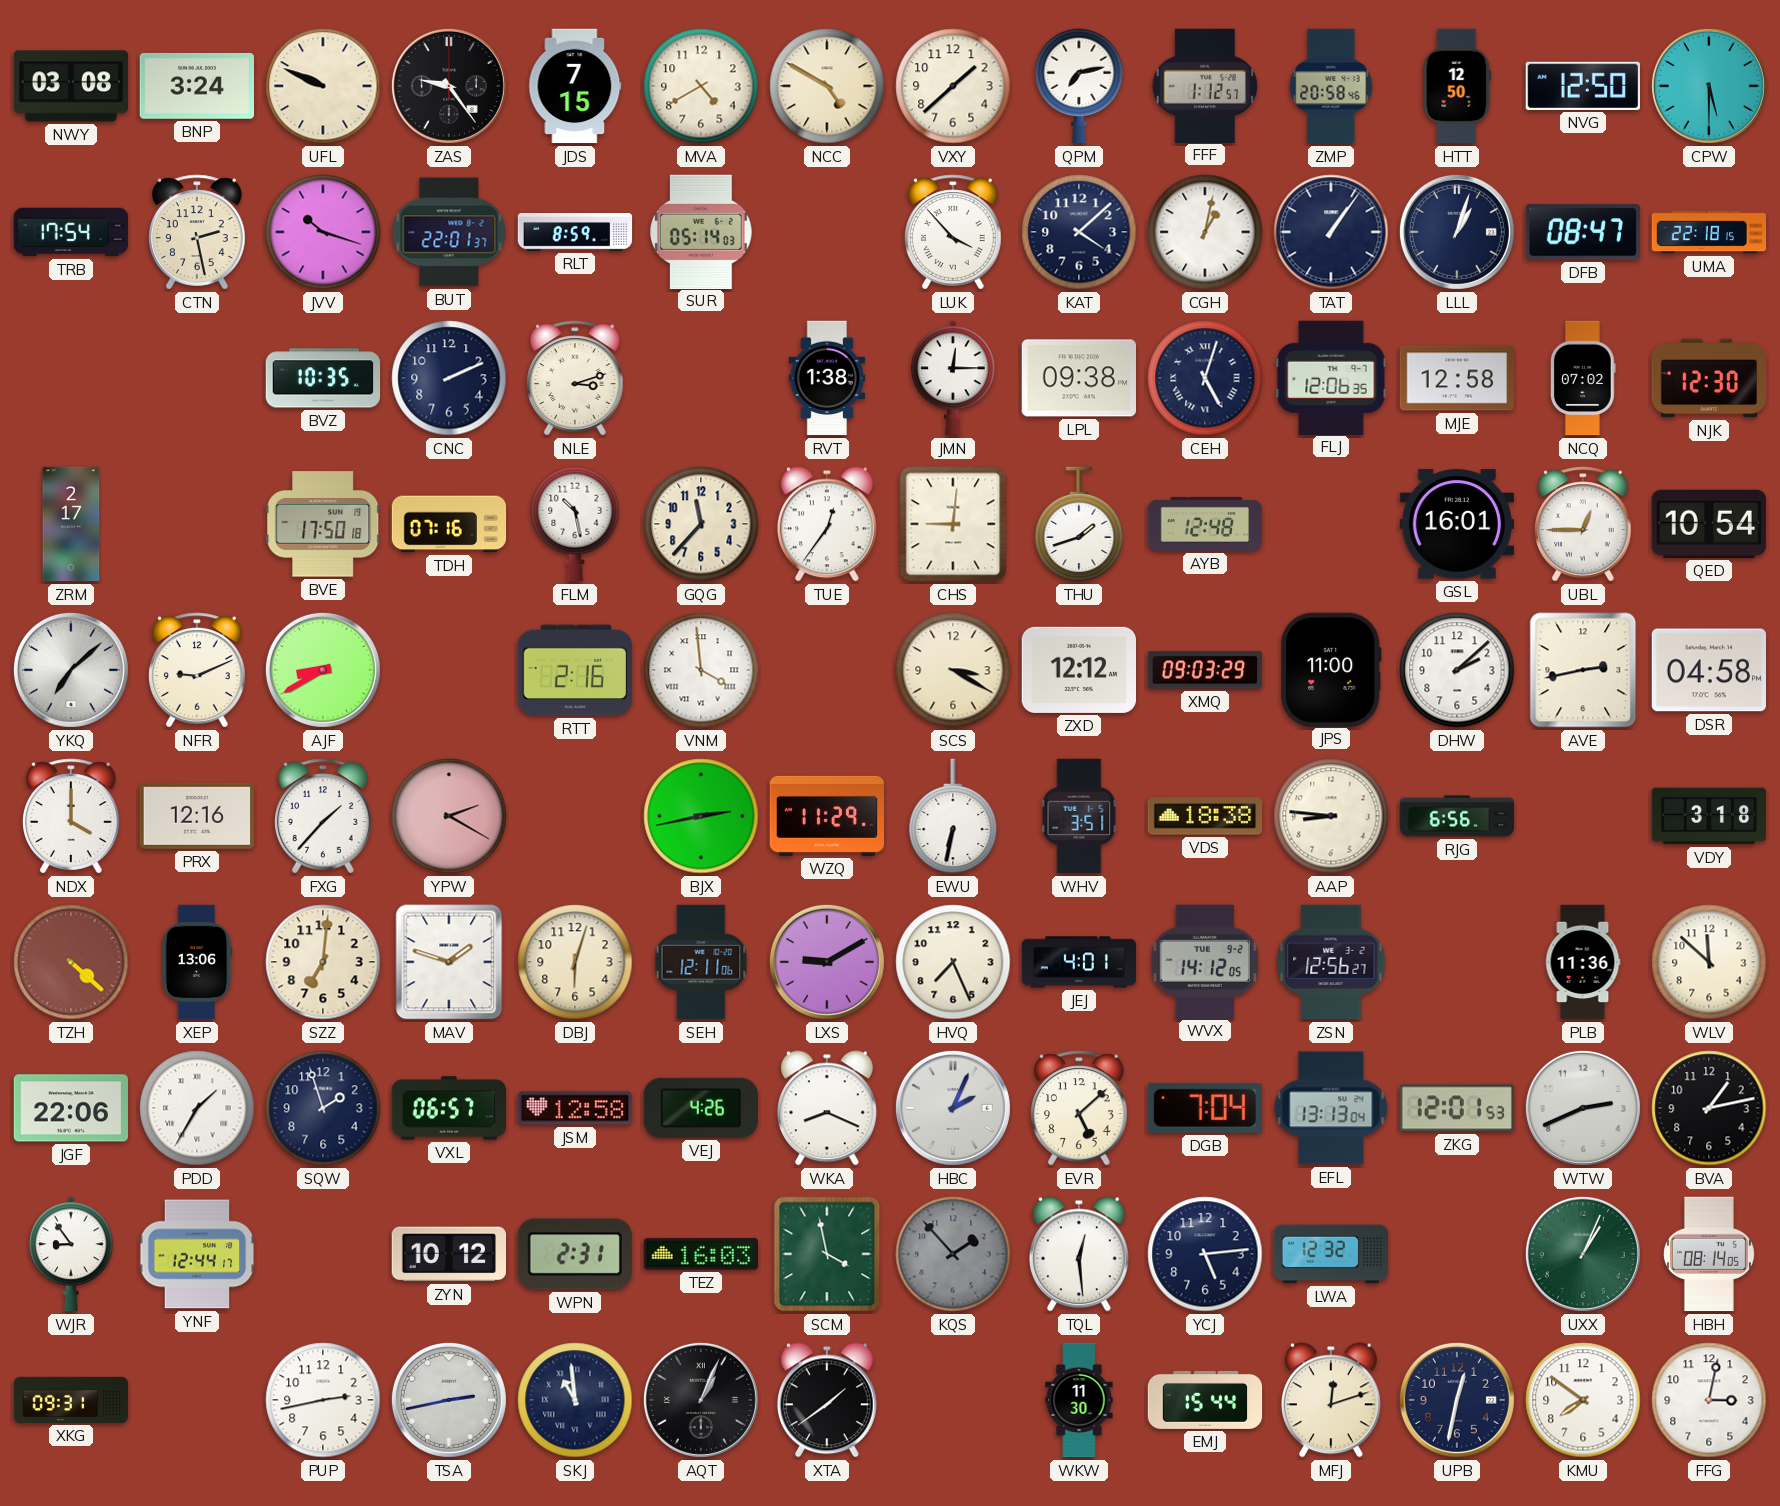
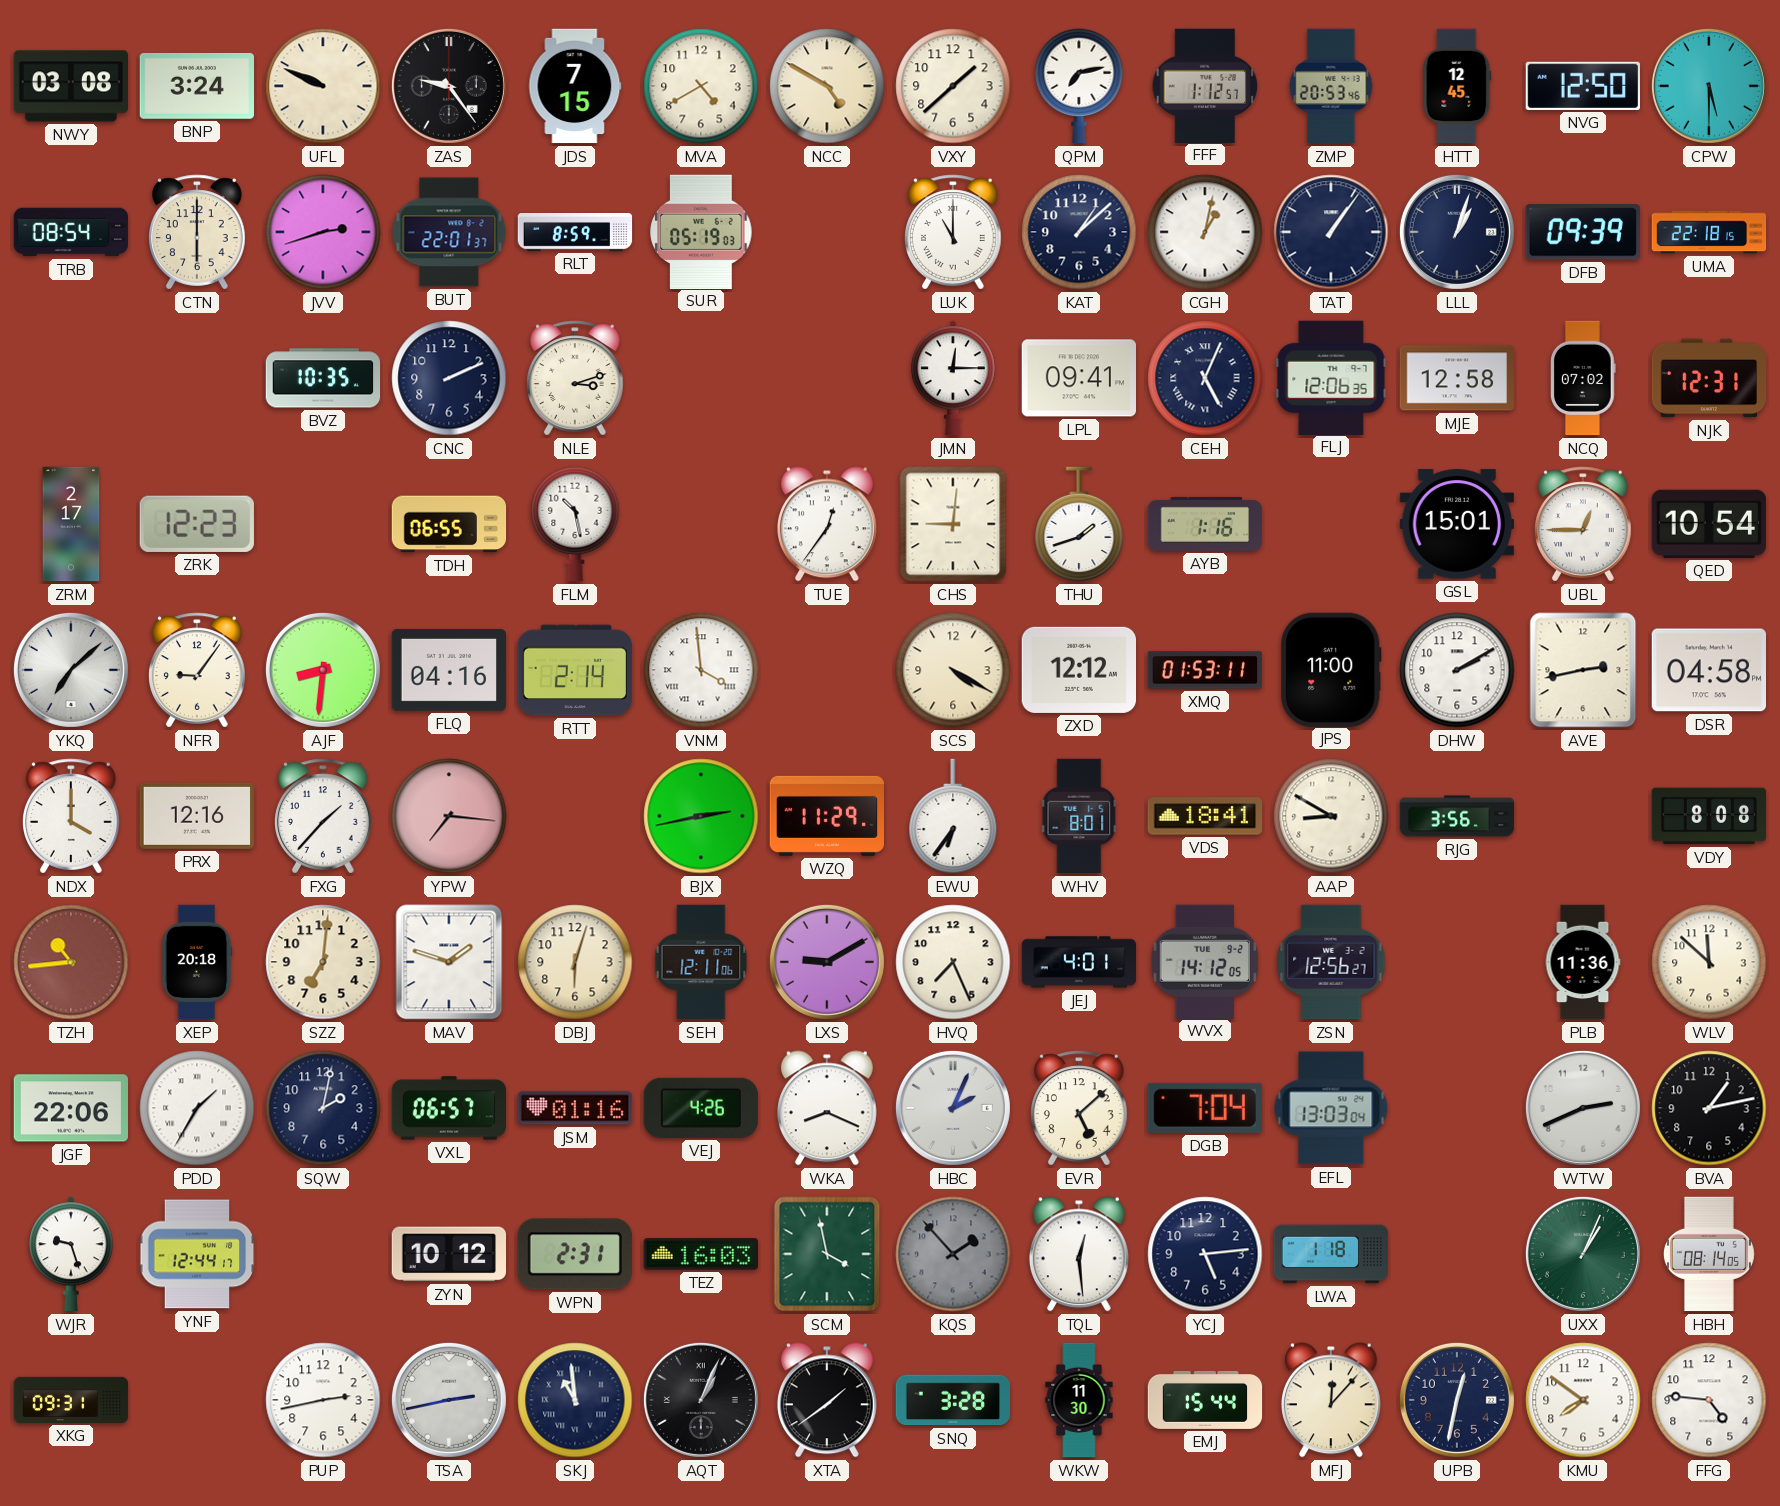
ZMP: 20:58 -> 20:53 (1331, 86)
HTT: 12:50 -> 12:45 (1457, 86)
TRB: 17:54 -> 08:54 (71, 232)
CTN: 2:28 -> 6:00 (198, 232)
JVV: 10:18 -> 2:42 (323, 232)
SUR: 05:14 -> 05:19 (701, 231)
LUK: 3:53 -> 11:00 (954, 232)
KAT: 4:08 -> 1:08 (1079, 232)
DFB: 08:47 -> 09:39 (1583, 232)
RVT: 1:38 -> none (827, 378)
LPL: 09:38 -> 09:41 (1078, 378)
CEH: 5:03 -> 5:04 (1205, 378)
NJK: 12:30 -> 12:31 (1709, 378)
ZRK: none -> 12:23 (197, 524)
BVE: 17:50 -> none (323, 524)
TDH: 07:16 -> 06:55 (449, 524)
GQG: 11:37 -> none (701, 524)
AYB: 12:48 -> 1:16 (1205, 524)
GSL: 16:01 -> 15:01 (1456, 524)
NFR: 9:11 -> 9:06 (198, 670)
AJF: 8:40 -> 8:31 (323, 670)
FLQ: none -> 04:16 (449, 670)
RTT: 2:16 -> 2:14 (575, 670)
SCS: 3:20 -> 4:20 (953, 670)
XMQ: 09:03 -> 01:53 (1205, 670)
DHW: 2:08 -> 2:10 (1457, 670)
YPW: 2:20 -> 7:16 (449, 816)
EWU: 6:32 -> 6:36 (953, 816)
WHV: 3:51 -> 8:01 (1079, 816)
VDS: 18:38 -> 18:41 (1205, 816)
AAP: 8:46 -> 8:50 (1331, 816)
RJG: 6:56 -> 3:56 (1457, 816)
VDY: 3:18 -> 8:08 (1709, 816)
TZH: 4:22 -> 10:44 (71, 962)
XEP: 13:06 -> 20:18 (197, 962)
SQW: 1:57 -> 2:02 (323, 1108)
JSM: 12:58 -> 01:16 (575, 1108)
EFL: 13:13 -> 13:03 (1331, 1108)
ZKG: 12:01 -> none (1456, 1108)
WJR: 8:54 -> 9:27 (71, 1254)
LWA: 12:32 -> 1:18 (1331, 1254)
SNQ: none -> 3:28 (952, 1400)
MFJ: 12:12 -> 12:07 (1331, 1400)
FFG: 3:02 -> 4:46 (1709, 1400)
